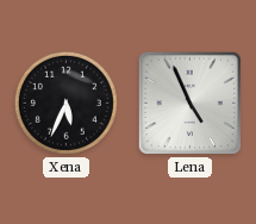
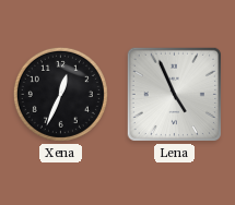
Xena: 5:34 -> 12:34 (60, 94)
